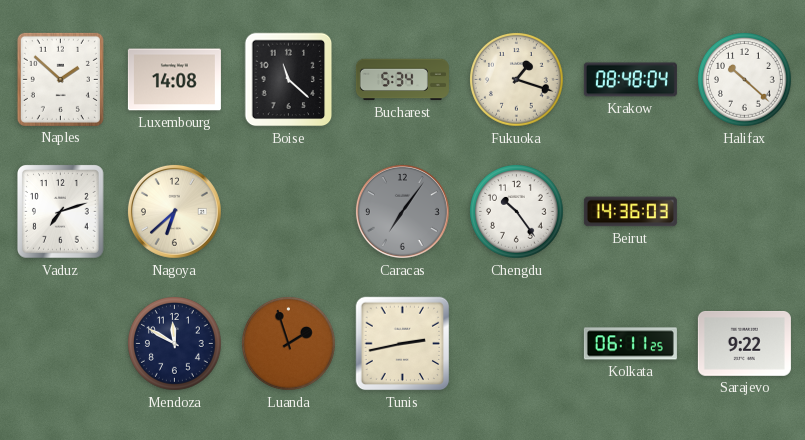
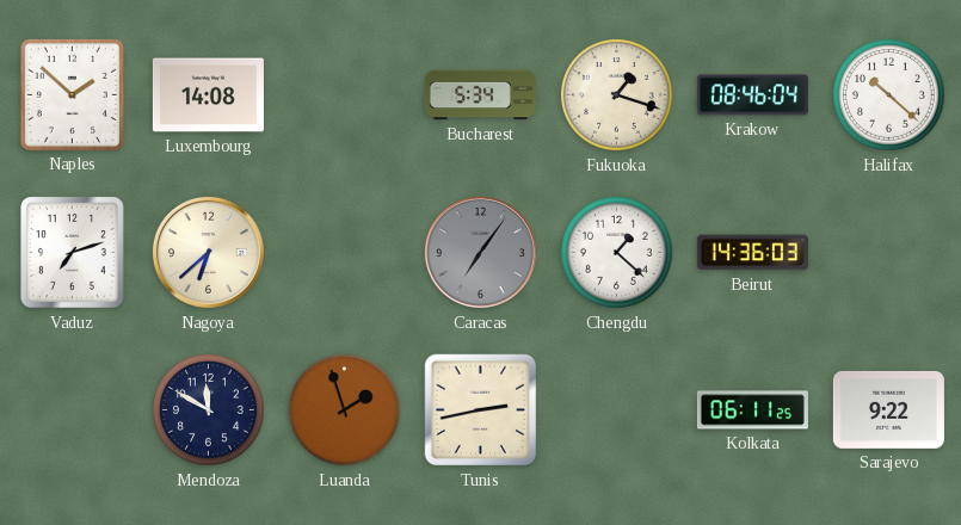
Boise: 11:22 -> none (289, 80)
Krakow: 08:48 -> 08:46 (752, 95)
Chengdu: 10:24 -> 1:22 (617, 253)
